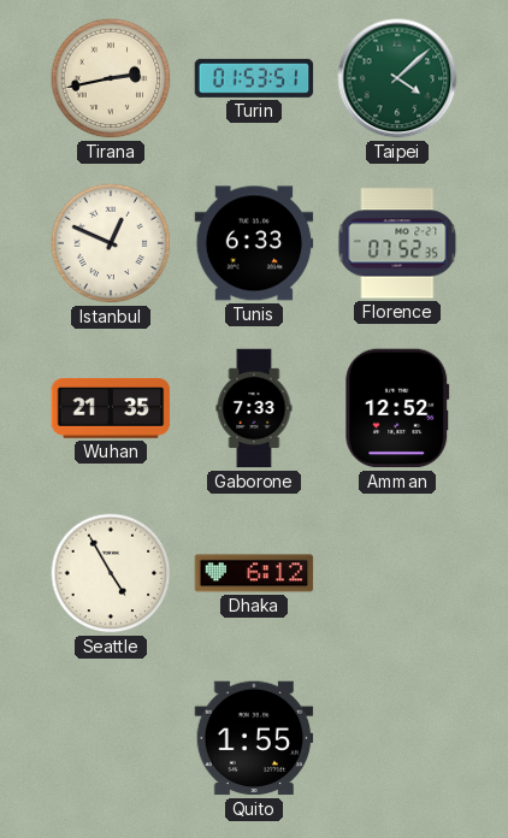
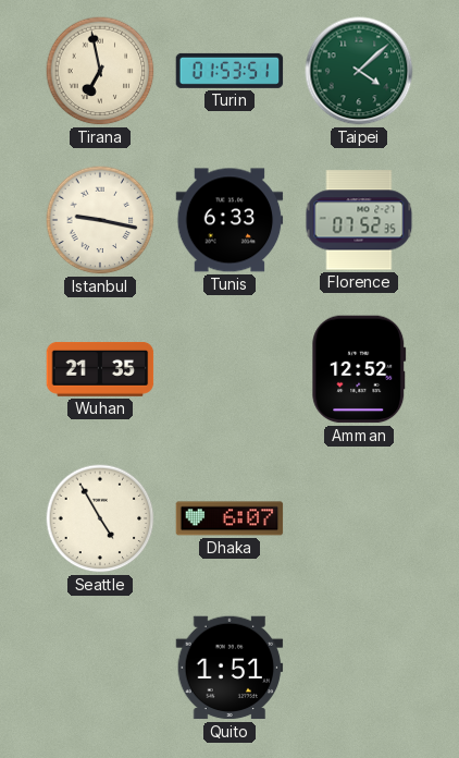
Tirana: 2:43 -> 6:58 (100, 71)
Istanbul: 12:49 -> 9:17 (100, 220)
Gaborone: 7:33 -> none (254, 408)
Dhaka: 6:12 -> 6:07 (230, 518)
Quito: 1:55 -> 1:51 (230, 668)
